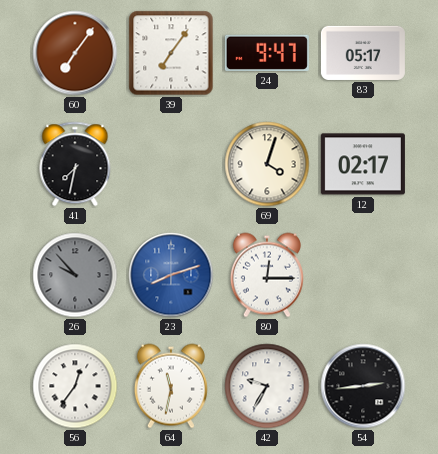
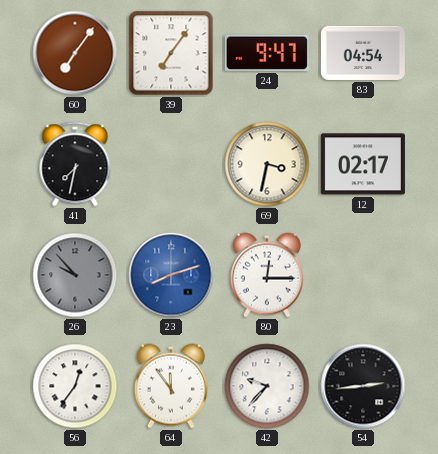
83: 05:17 -> 04:54 (363, 53)
69: 4:03 -> 3:32 (267, 164)
64: 11:32 -> 11:54 (171, 386)
42: 9:35 -> 9:37 (267, 386)
